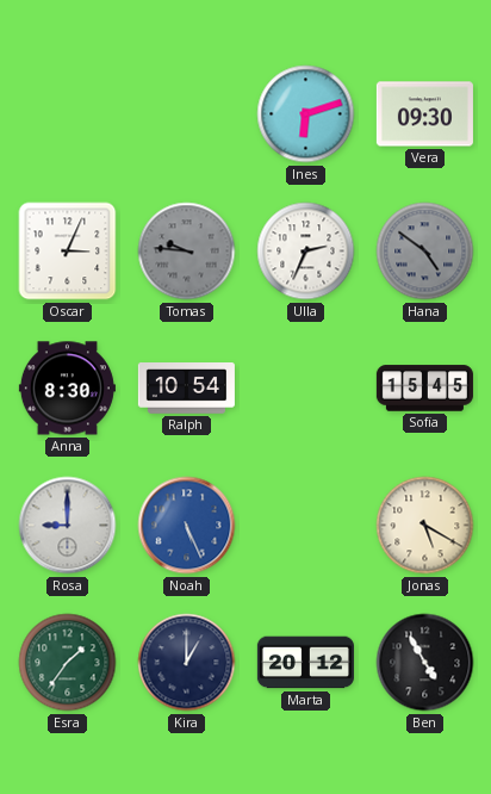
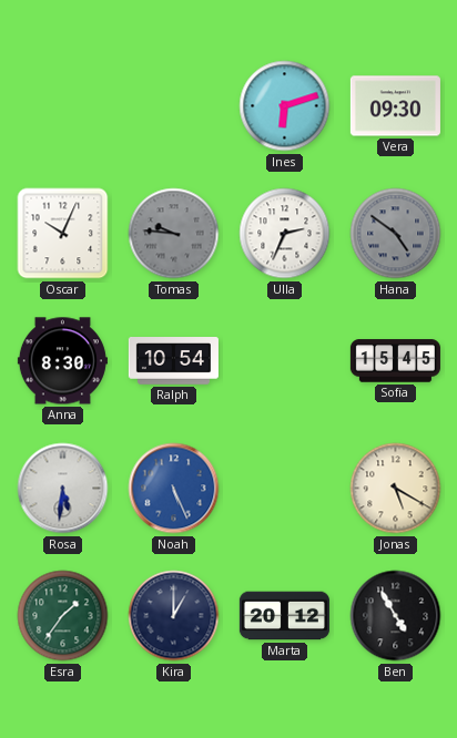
Oscar: 3:04 -> 10:04 (63, 234)
Rosa: 9:00 -> 5:31 (63, 489)
